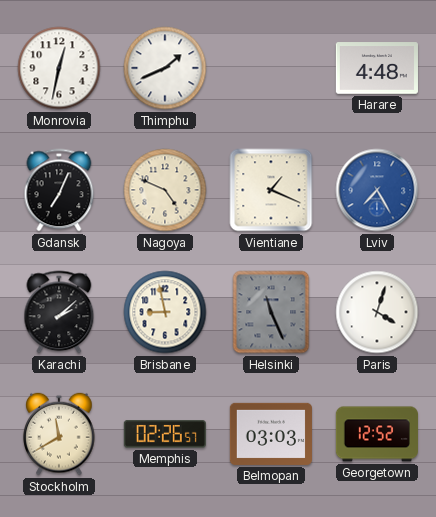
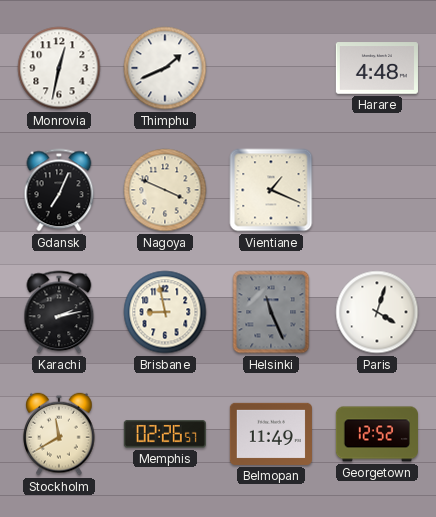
Nagoya: 4:49 -> 3:49 (165, 190)
Lviv: 7:25 -> none (377, 190)
Karachi: 2:08 -> 2:13 (59, 312)
Belmopan: 03:03 -> 11:49 (271, 434)
